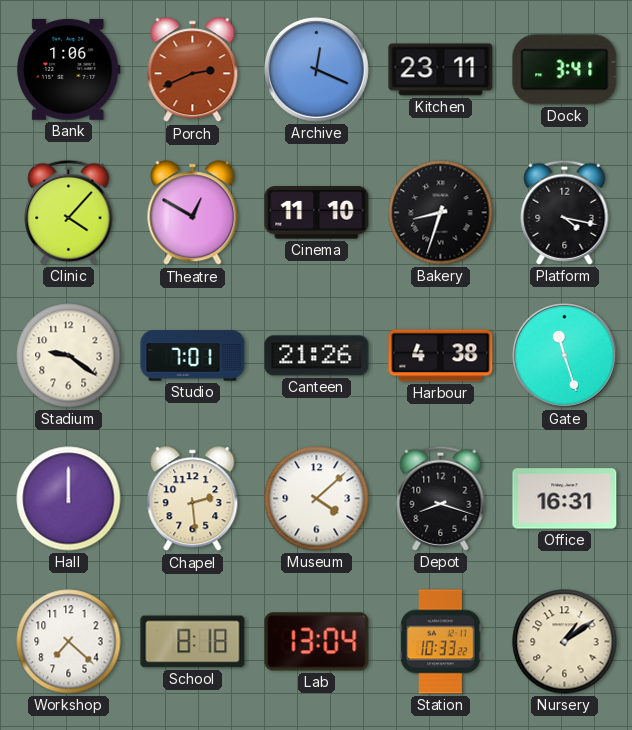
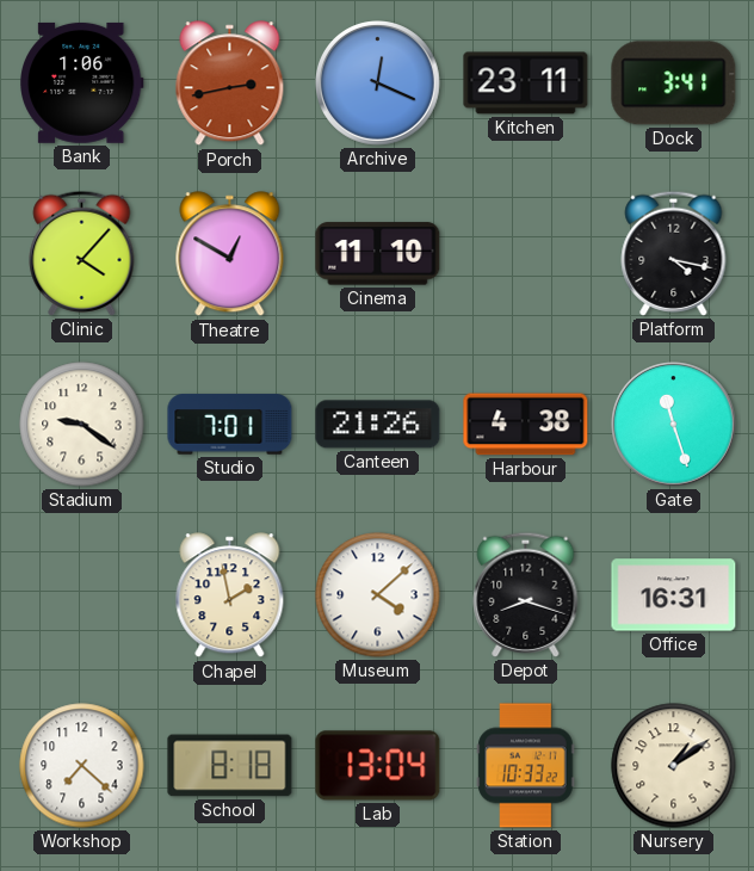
Porch: 2:41 -> 2:43 (230, 84)
Bakery: 8:33 -> none (441, 213)
Hall: 12:00 -> none (69, 499)
Chapel: 2:29 -> 1:58 (230, 595)
